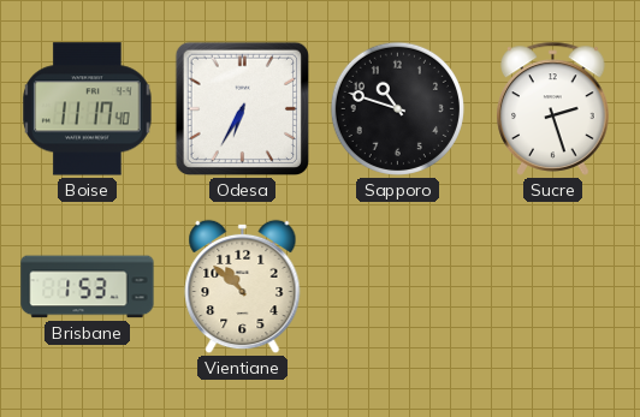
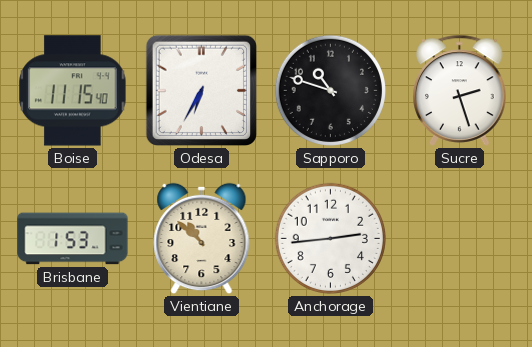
Boise: 11:17 -> 11:15 (73, 91)
Anchorage: none -> 2:44 (330, 238)
